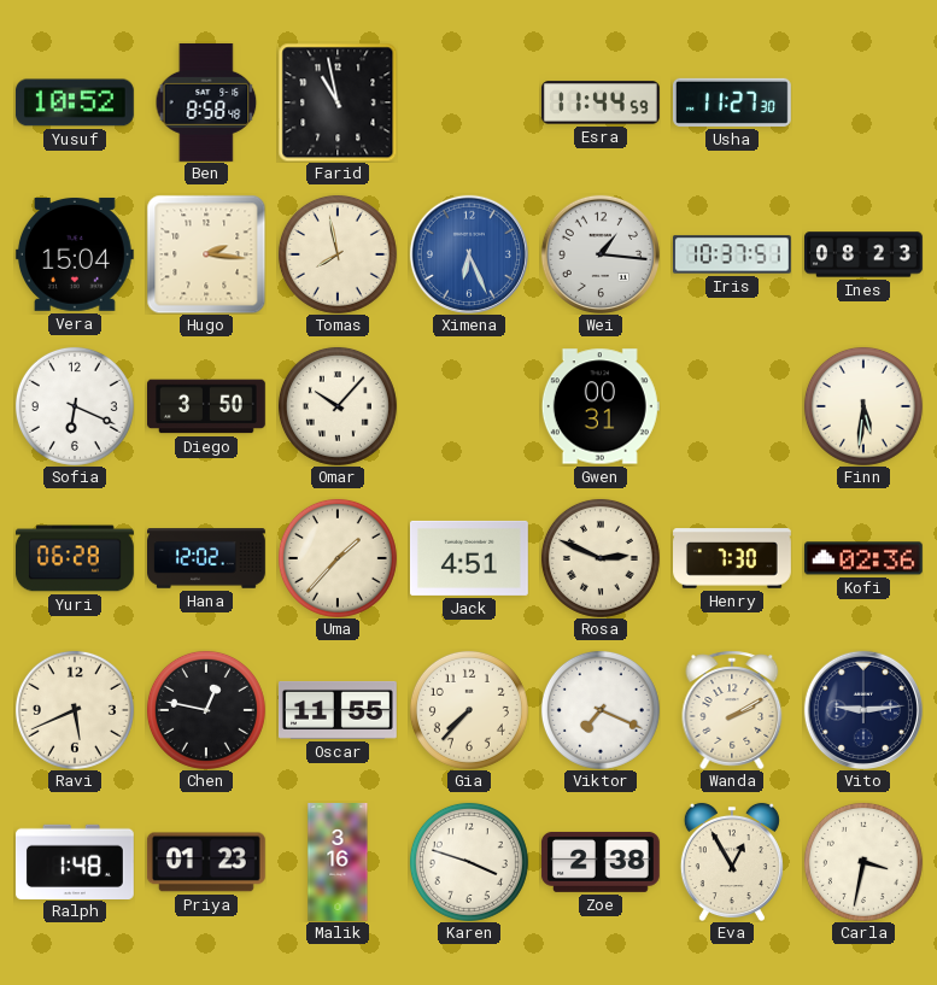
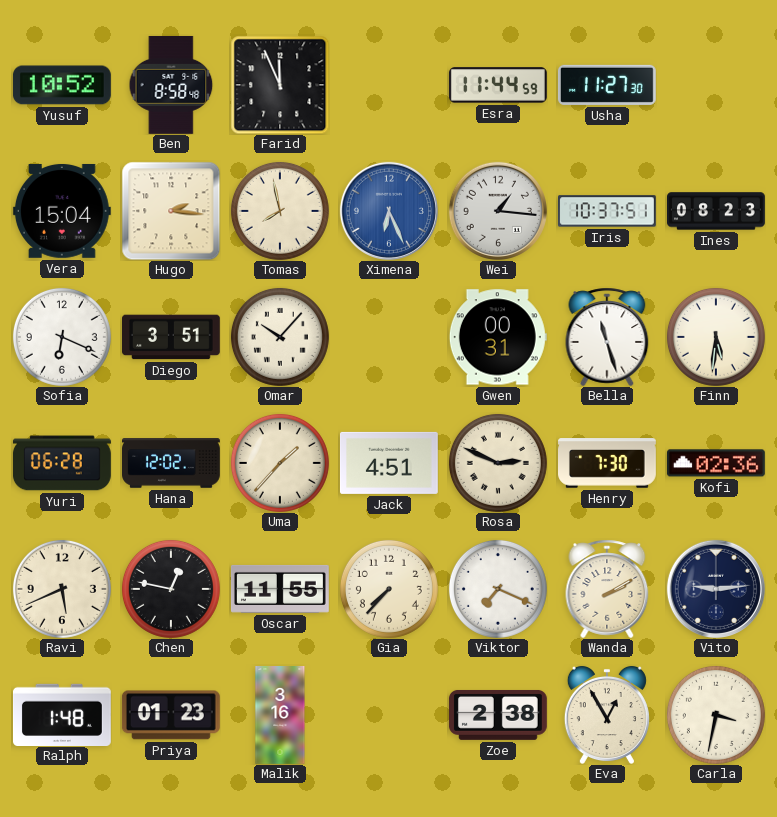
Farid: 10:58 -> 11:56 (280, 85)
Diego: 3:50 -> 3:51 (172, 337)
Bella: none -> 11:27 (607, 337)
Karen: 3:48 -> none (469, 862)
